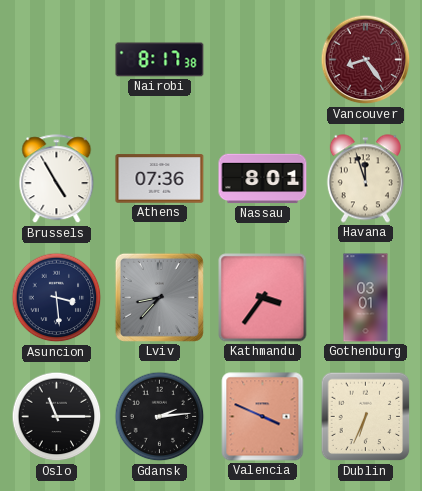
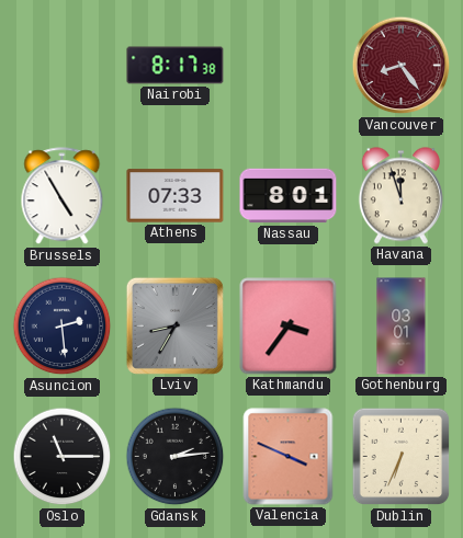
Athens: 07:36 -> 07:33 (176, 196)
Asuncion: 3:29 -> 2:29 (63, 327)
Lviv: 8:37 -> 8:35 (174, 325)
